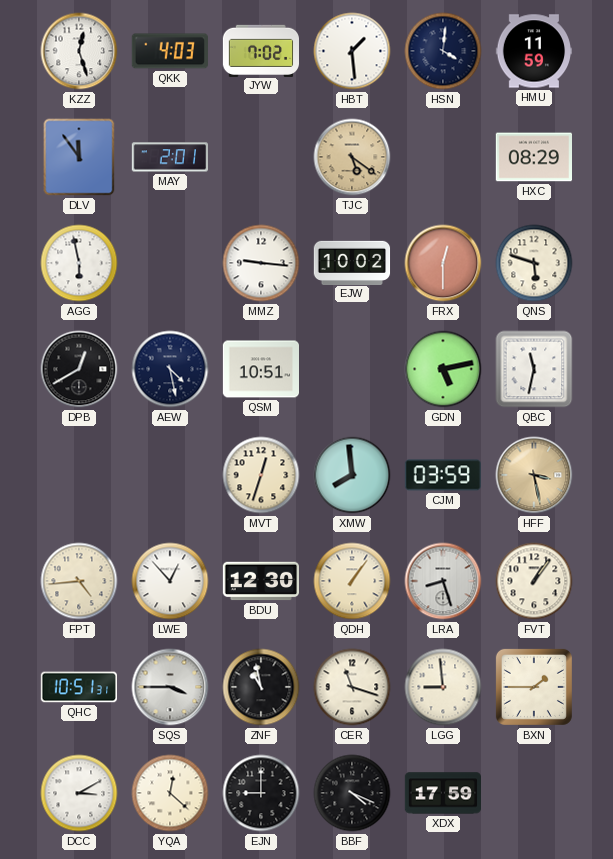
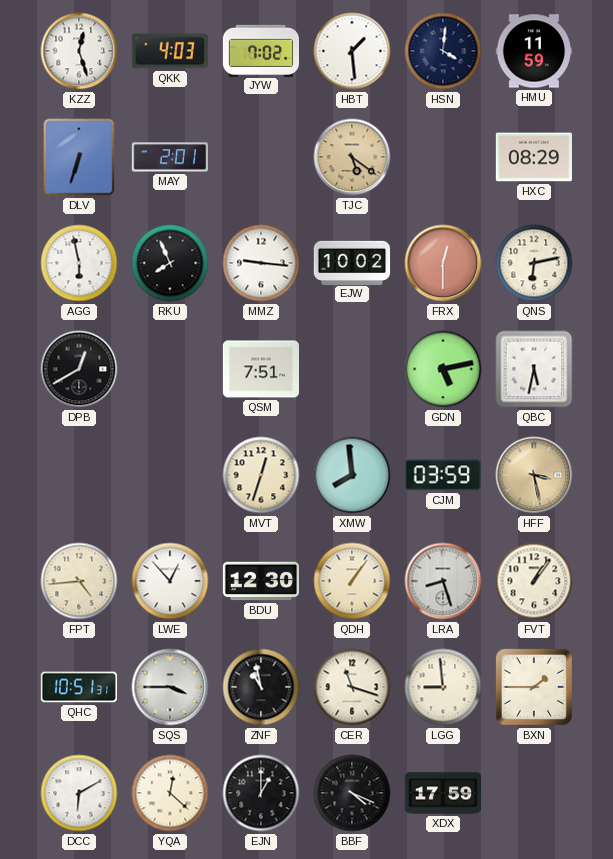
DLV: 11:54 -> 6:33 (79, 157)
RKU: none -> 7:56 (170, 263)
QNS: 5:48 -> 6:13 (534, 263)
AEW: 4:28 -> none (170, 369)
QSM: 10:51 -> 7:51 (260, 369)
QBC: 11:32 -> 5:32 (534, 369)
DCC: 3:10 -> 6:10 (79, 793)
EJN: 9:00 -> 1:00 (261, 793)
